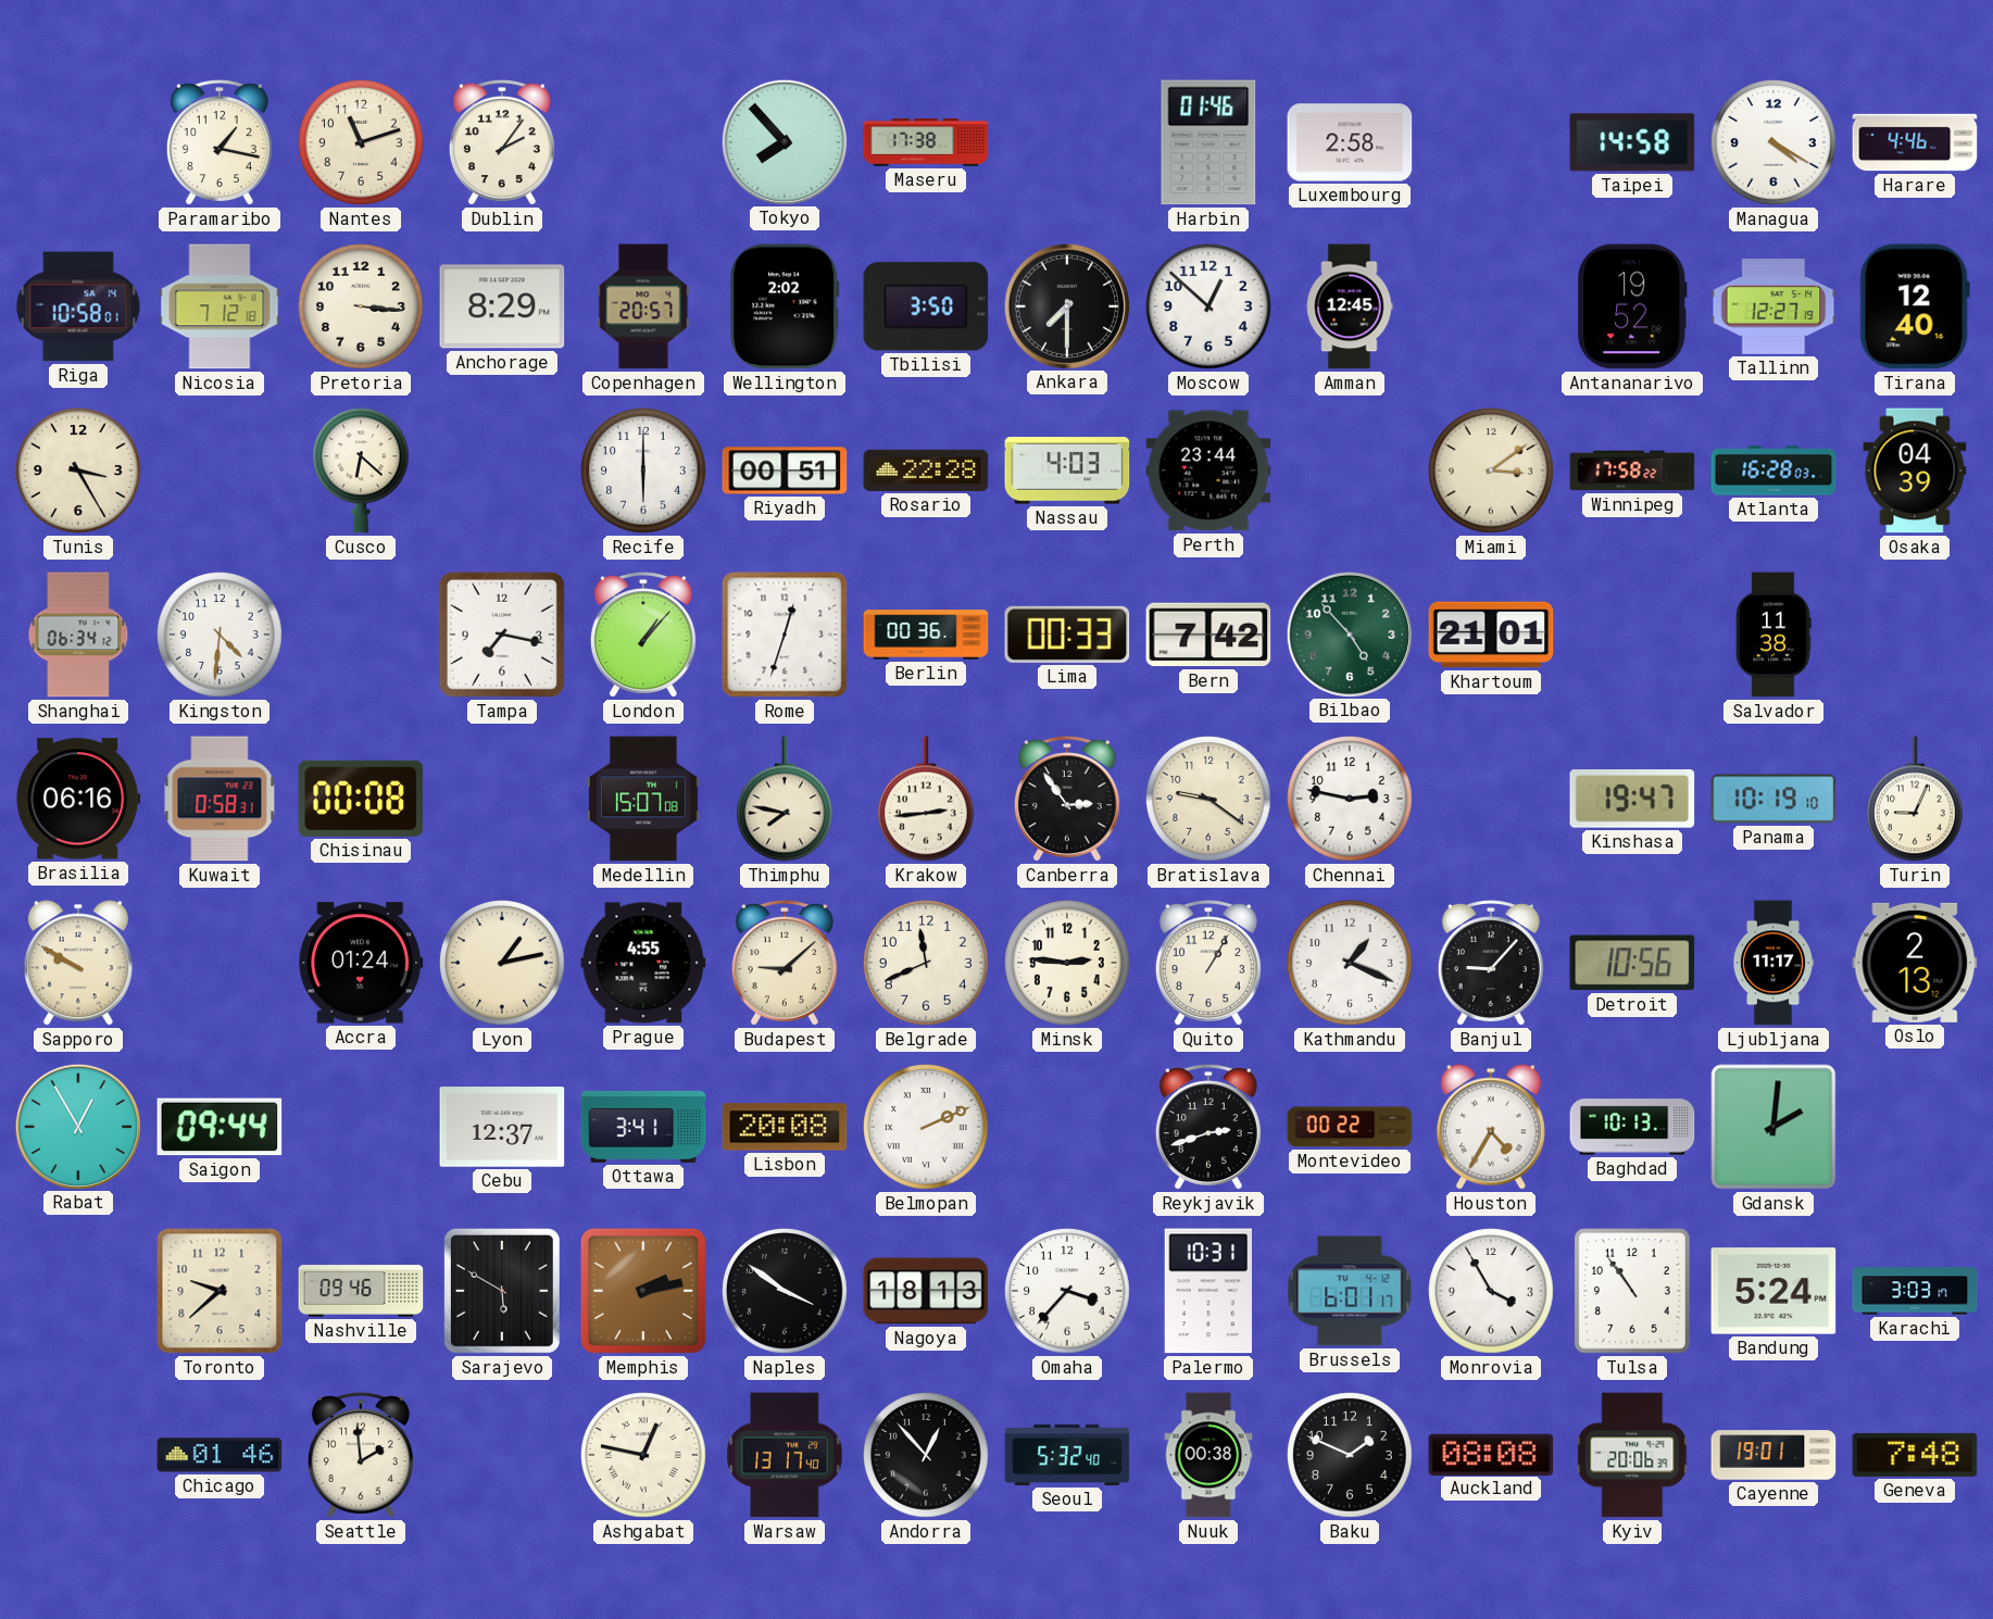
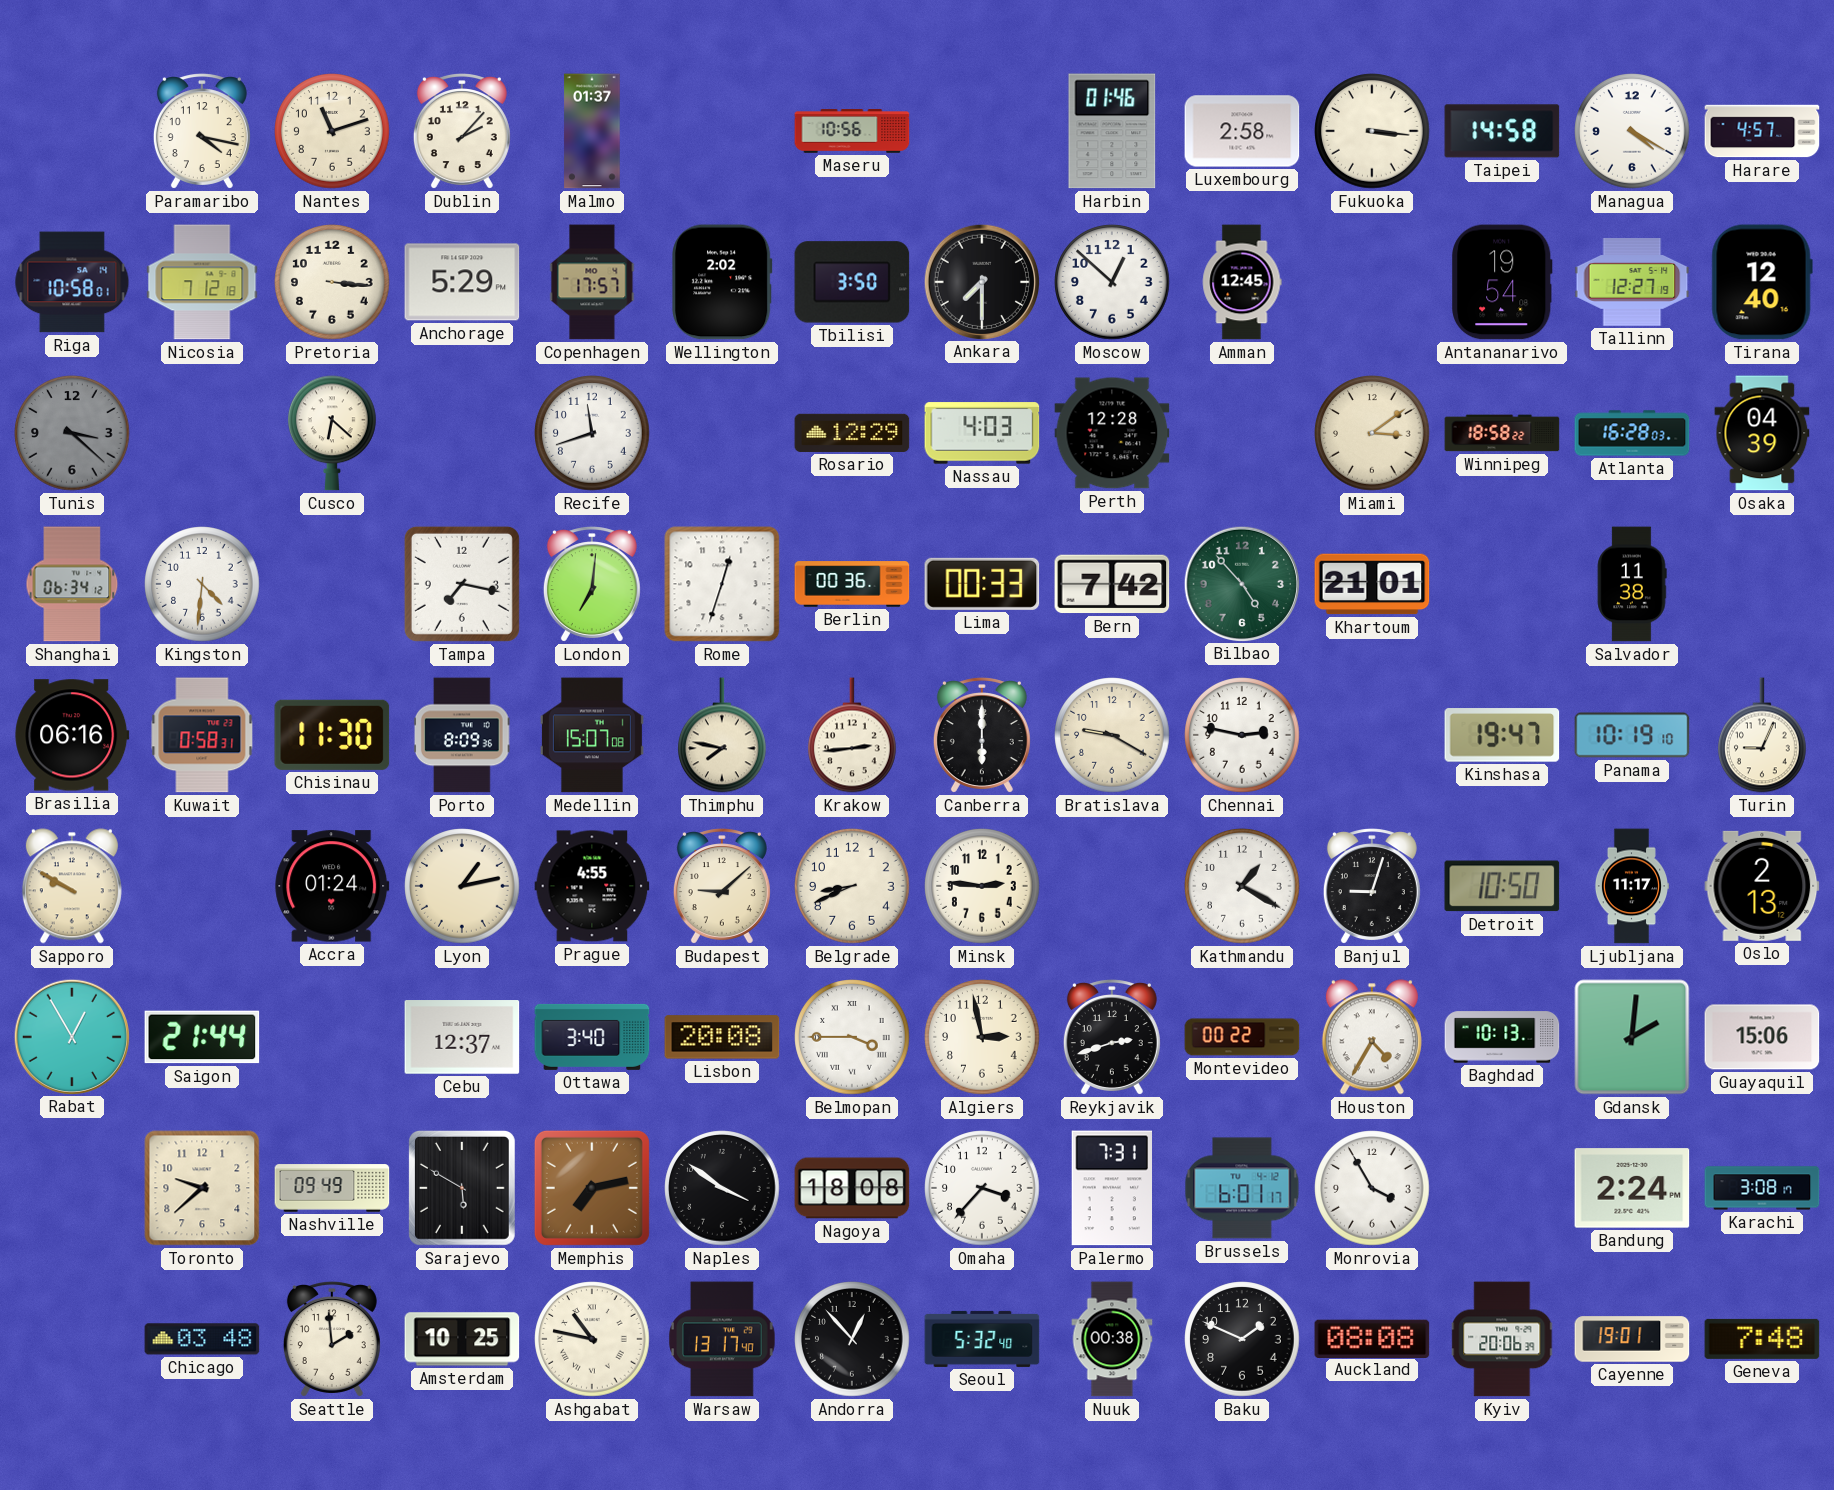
Paramaribo: 1:17 -> 4:17 (202, 131)
Dublin: 2:06 -> 2:07 (462, 131)
Malmo: none -> 01:37 (592, 131)
Tokyo: 7:53 -> none (784, 141)
Maseru: 17:38 -> 10:56 (852, 131)
Fukuoka: none -> 3:16 (1372, 131)
Harare: 4:46 -> 4:57 (1762, 131)
Anchorage: 8:29 -> 5:29 (462, 282)
Copenhagen: 20:57 -> 17:57 (592, 282)
Antananarivo: 19:52 -> 19:54 (1502, 282)
Tunis: 3:25 -> 3:22 (72, 433)
Tunis dial: cream -> grey (72, 433)
Recife: 6:00 -> 11:42 (592, 433)
Riyadh: 00:51 -> none (785, 470)
Rosario: 22:28 -> 12:29 (852, 433)
Perth: 23:44 -> 12:28 (1112, 433)
Winnipeg: 17:58 -> 18:58 (1502, 433)
London: 1:07 -> 7:01 (592, 584)
Chisinau: 00:08 -> 11:30 (332, 735)
Porto: none -> 8:09 (462, 735)
Canberra: 2:54 -> 6:00 (982, 735)
Bratislava: 9:21 -> 9:20 (1112, 735)
Belgrade: 11:41 -> 8:41 (852, 886)
Quito: 1:05 -> none (1208, 963)
Kathmandu: 1:19 -> 1:20 (1242, 886)
Banjul: 9:07 -> 9:03 (1372, 886)
Detroit: 10:56 -> 10:50 (1502, 886)
Saigon: 09:44 -> 21:44 (202, 1037)
Ottawa: 3:41 -> 3:40 (592, 1037)
Belmopan: 2:11 -> 3:45 (852, 1037)
Algiers: none -> 2:58 (982, 1037)
Guayaquil: none -> 15:06 (1762, 1037)
Nashville: 09:46 -> 09:49 (332, 1188)
Memphis: 2:13 -> 7:13 (592, 1188)
Nagoya: 18:13 -> 18:08 (852, 1188)
Palermo: 10:31 -> 7:31 (1111, 1188)
Tulsa: 10:54 -> none (1632, 1292)
Bandung: 5:24 -> 2:24 (1632, 1188)
Karachi: 3:03 -> 3:08 (1762, 1188)
Chicago: 01:46 -> 03:48 (202, 1339)
Amsterdam: none -> 10:25 (462, 1339)
Ashgabat: 12:47 -> 10:47 (592, 1339)
